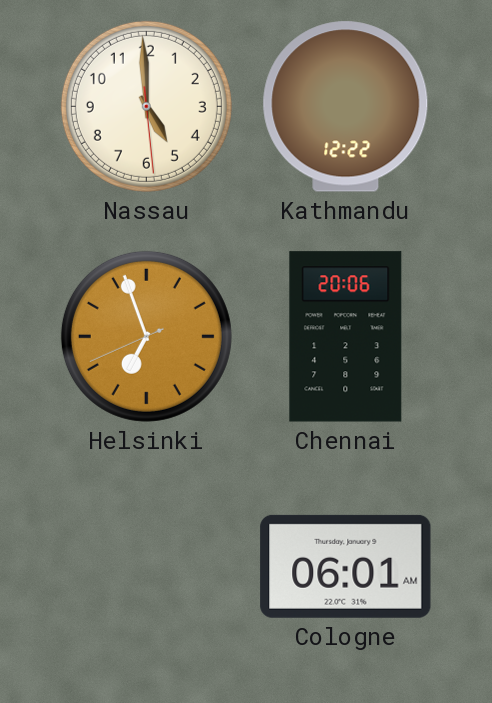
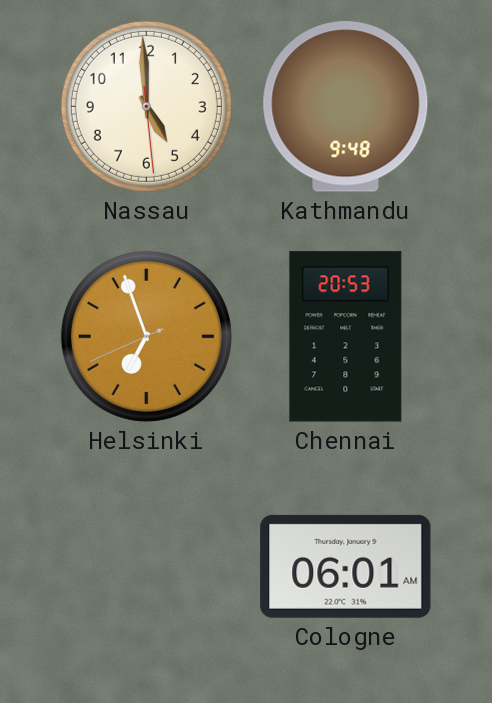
Kathmandu: 12:22 -> 9:48 (346, 107)
Chennai: 20:06 -> 20:53 (346, 337)
